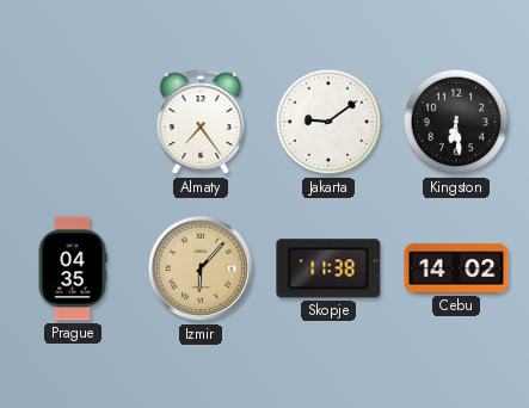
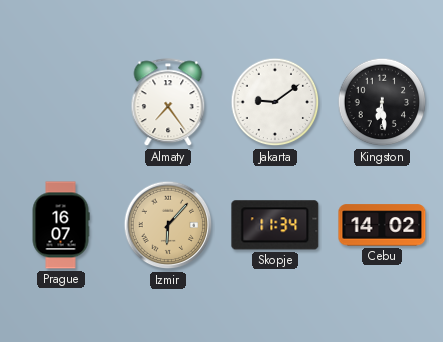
Prague: 04:35 -> 16:07 (61, 225)
Skopje: 11:38 -> 11:34 (275, 225)
